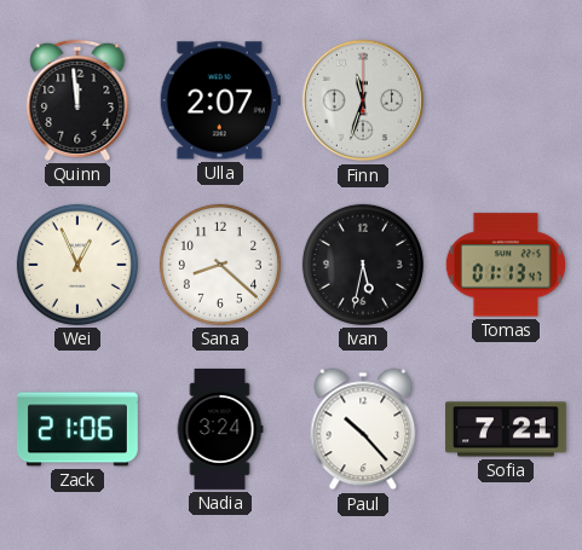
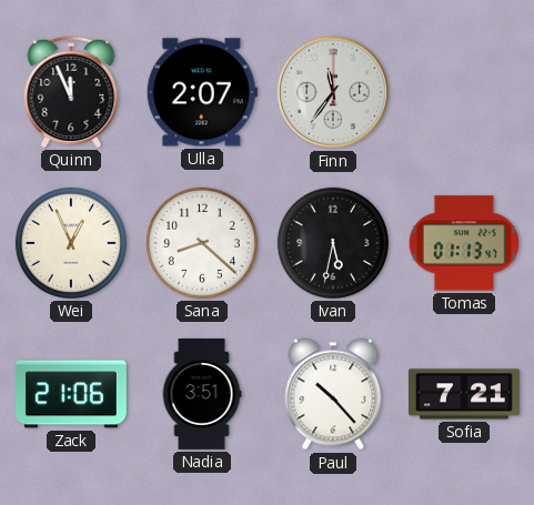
Quinn: 11:59 -> 11:56 (71, 92)
Finn: 11:33 -> 11:36 (333, 92)
Nadia: 3:24 -> 3:51 (202, 395)
